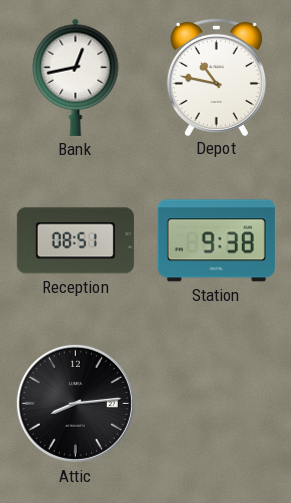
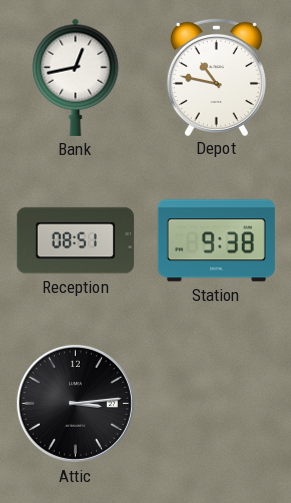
Attic: 8:14 -> 3:14 (75, 403)
